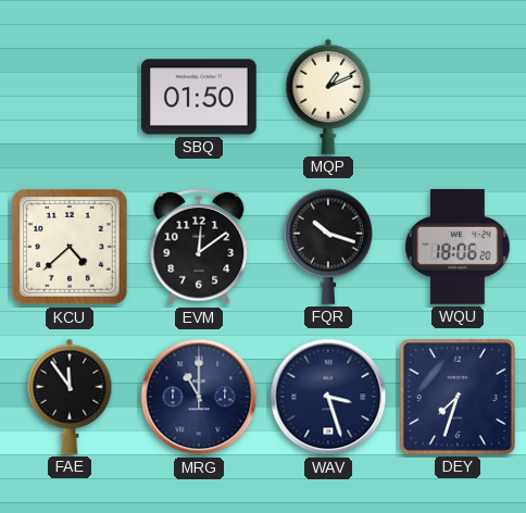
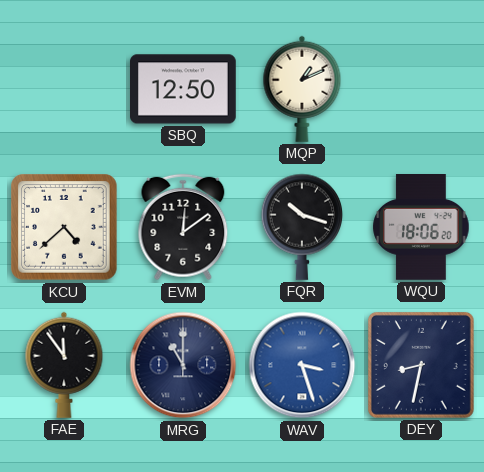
SBQ: 01:50 -> 12:50 (184, 89)
WAV dial: navy -> blue (302, 365)
DEY: 7:33 -> 8:32 (421, 365)
